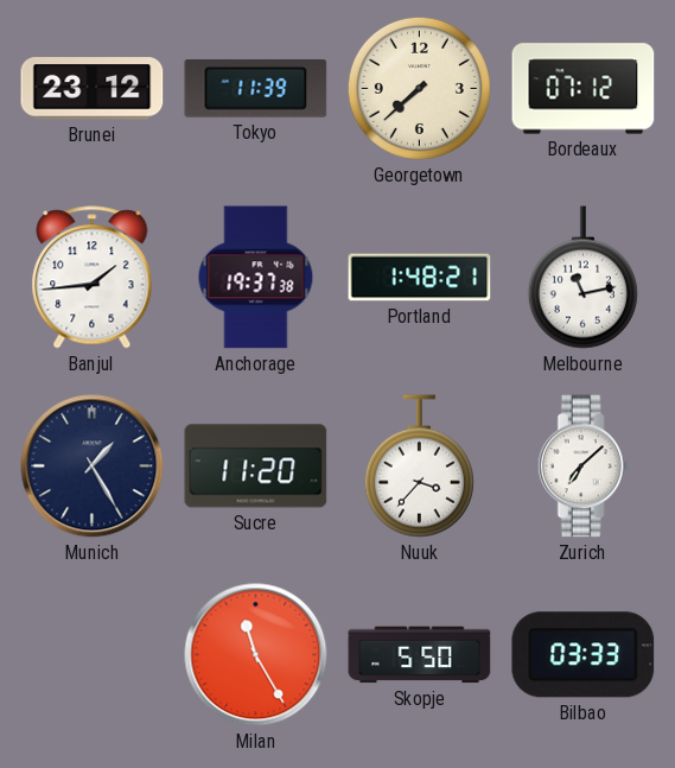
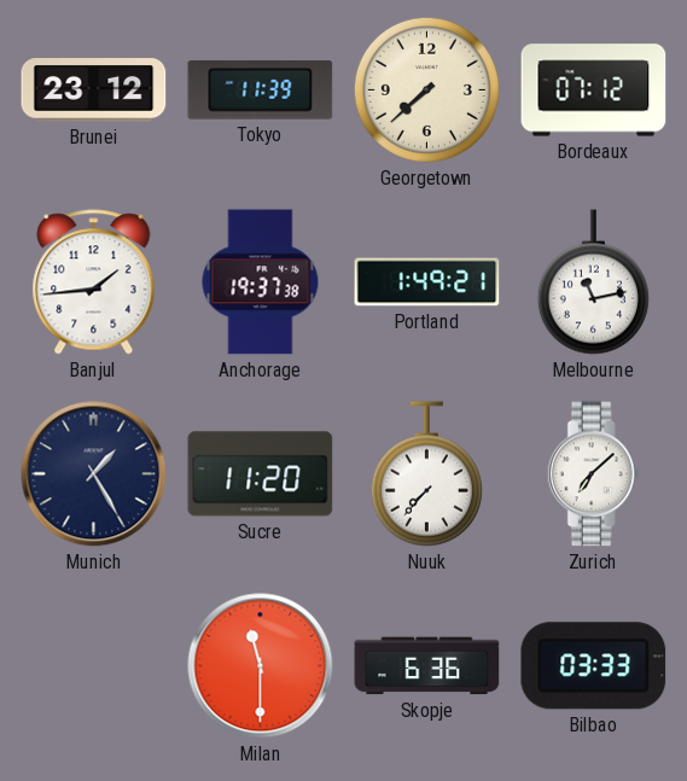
Portland: 1:48 -> 1:49 (427, 282)
Nuuk: 3:37 -> 7:37 (426, 474)
Milan: 11:25 -> 11:30 (261, 666)
Skopje: 5:50 -> 6:36 (427, 666)
